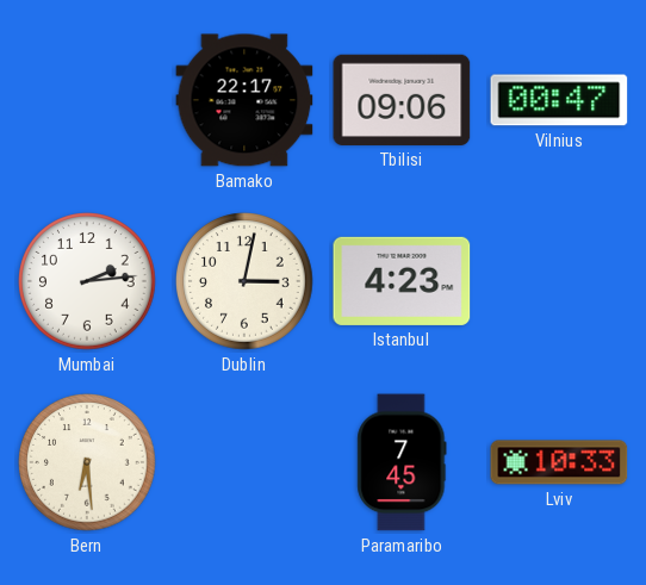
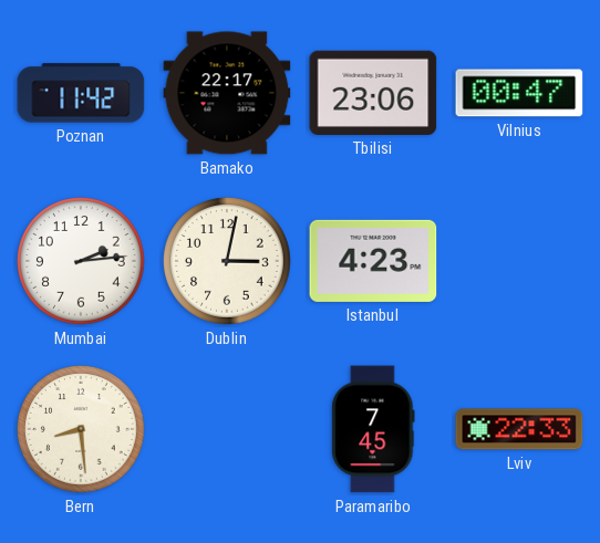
Poznan: none -> 11:42 (81, 93)
Tbilisi: 09:06 -> 23:06 (373, 93)
Bern: 6:29 -> 8:29 (82, 430)
Lviv: 10:33 -> 22:33 (519, 429)
